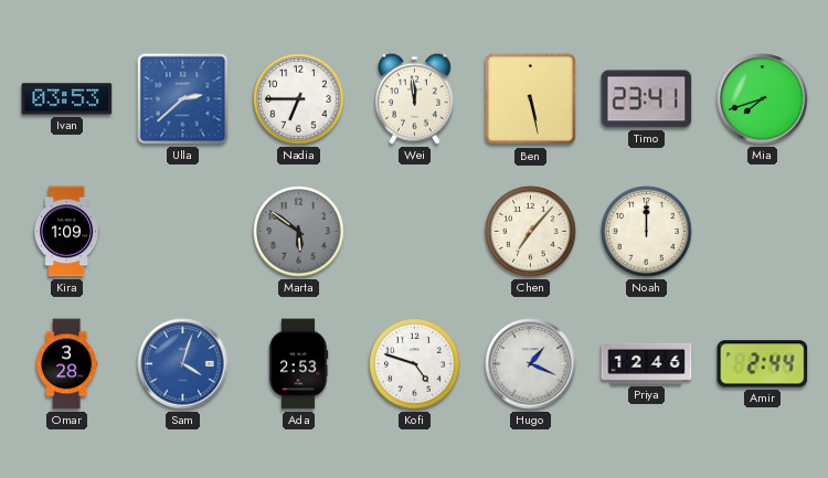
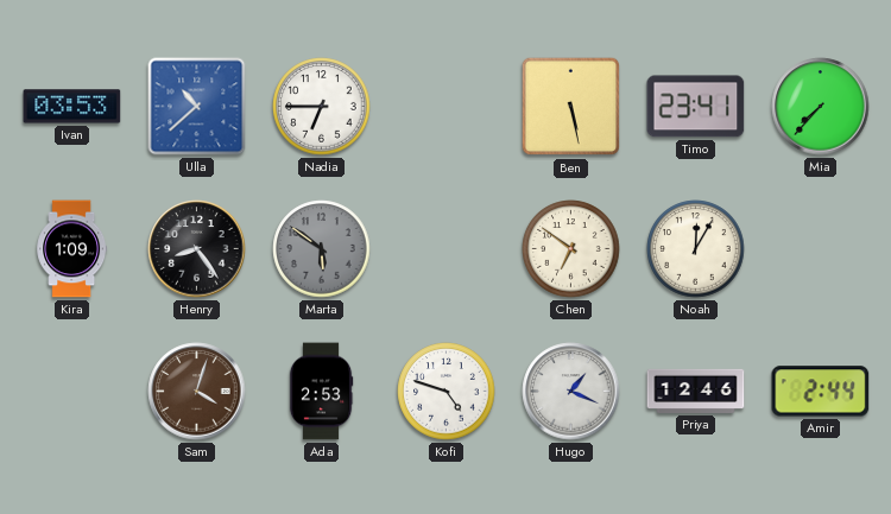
Ulla: 2:38 -> 10:38 (197, 107)
Wei: 11:59 -> none (414, 98)
Mia: 7:42 -> 7:37 (821, 107)
Henry: none -> 8:24 (197, 249)
Chen: 7:07 -> 6:51 (571, 249)
Noah: 12:00 -> 12:05 (696, 249)
Omar: 3:28 -> none (67, 364)
Sam dial: blue -> brown (197, 392)
